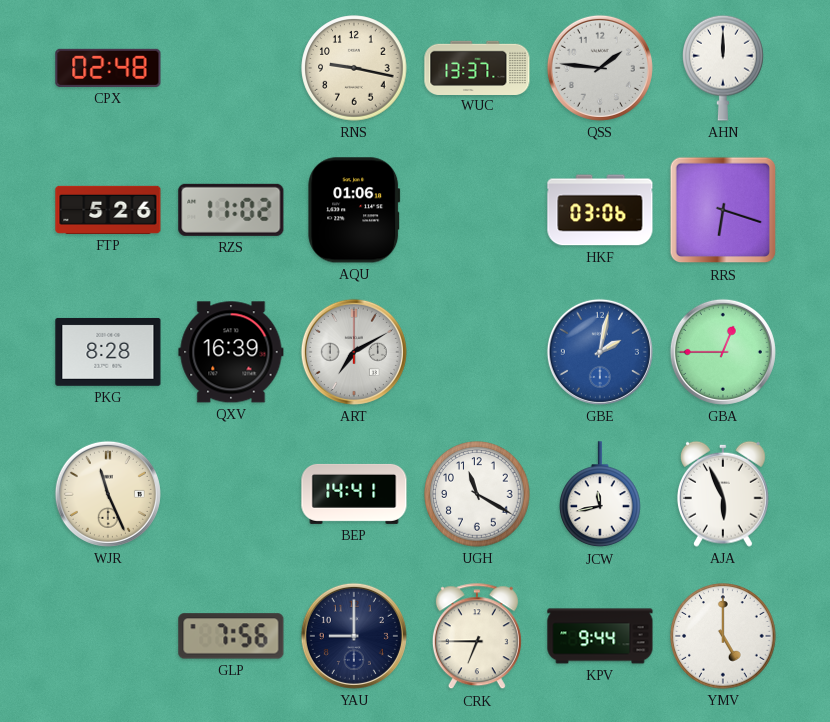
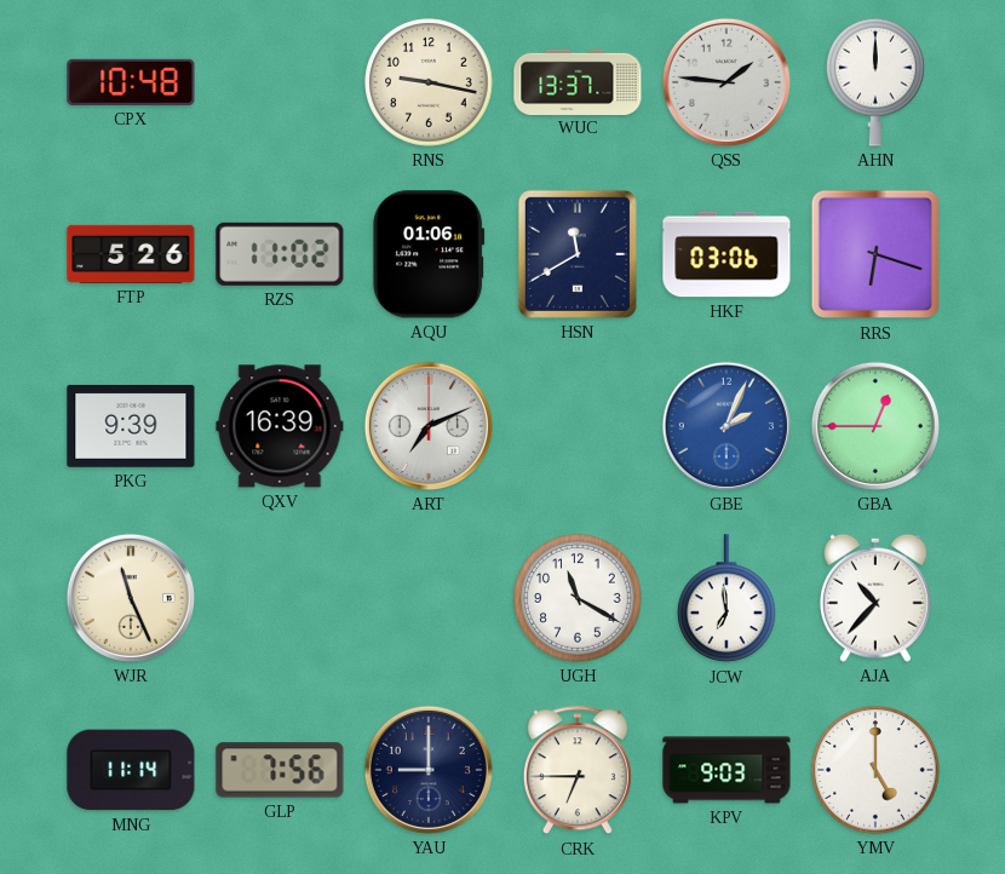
CPX: 02:48 -> 10:48 (131, 82)
HSN: none -> 11:40 (578, 254)
PKG: 8:28 -> 9:39 (131, 426)
ART: 7:10 -> 7:11 (429, 426)
GBE: 2:02 -> 2:04 (727, 426)
BEP: 14:41 -> none (354, 494)
JCW: 11:43 -> 6:59 (728, 599)
AJA: 5:56 -> 10:37 (875, 598)
MNG: none -> 11:14 (131, 770)
KPV: 9:44 -> 9:03 (727, 770)
